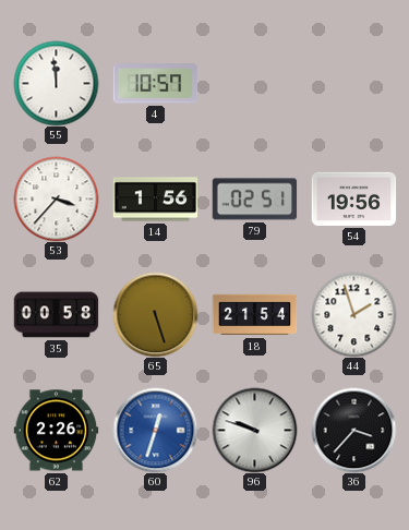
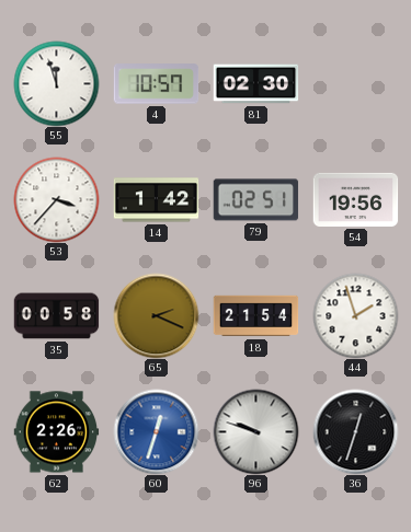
55: 11:59 -> 11:57 (56, 83)
81: none -> 02:30 (255, 84)
14: 1:56 -> 1:42 (156, 200)
65: 5:27 -> 2:19 (156, 315)
36: 3:37 -> 12:33 (355, 431)
